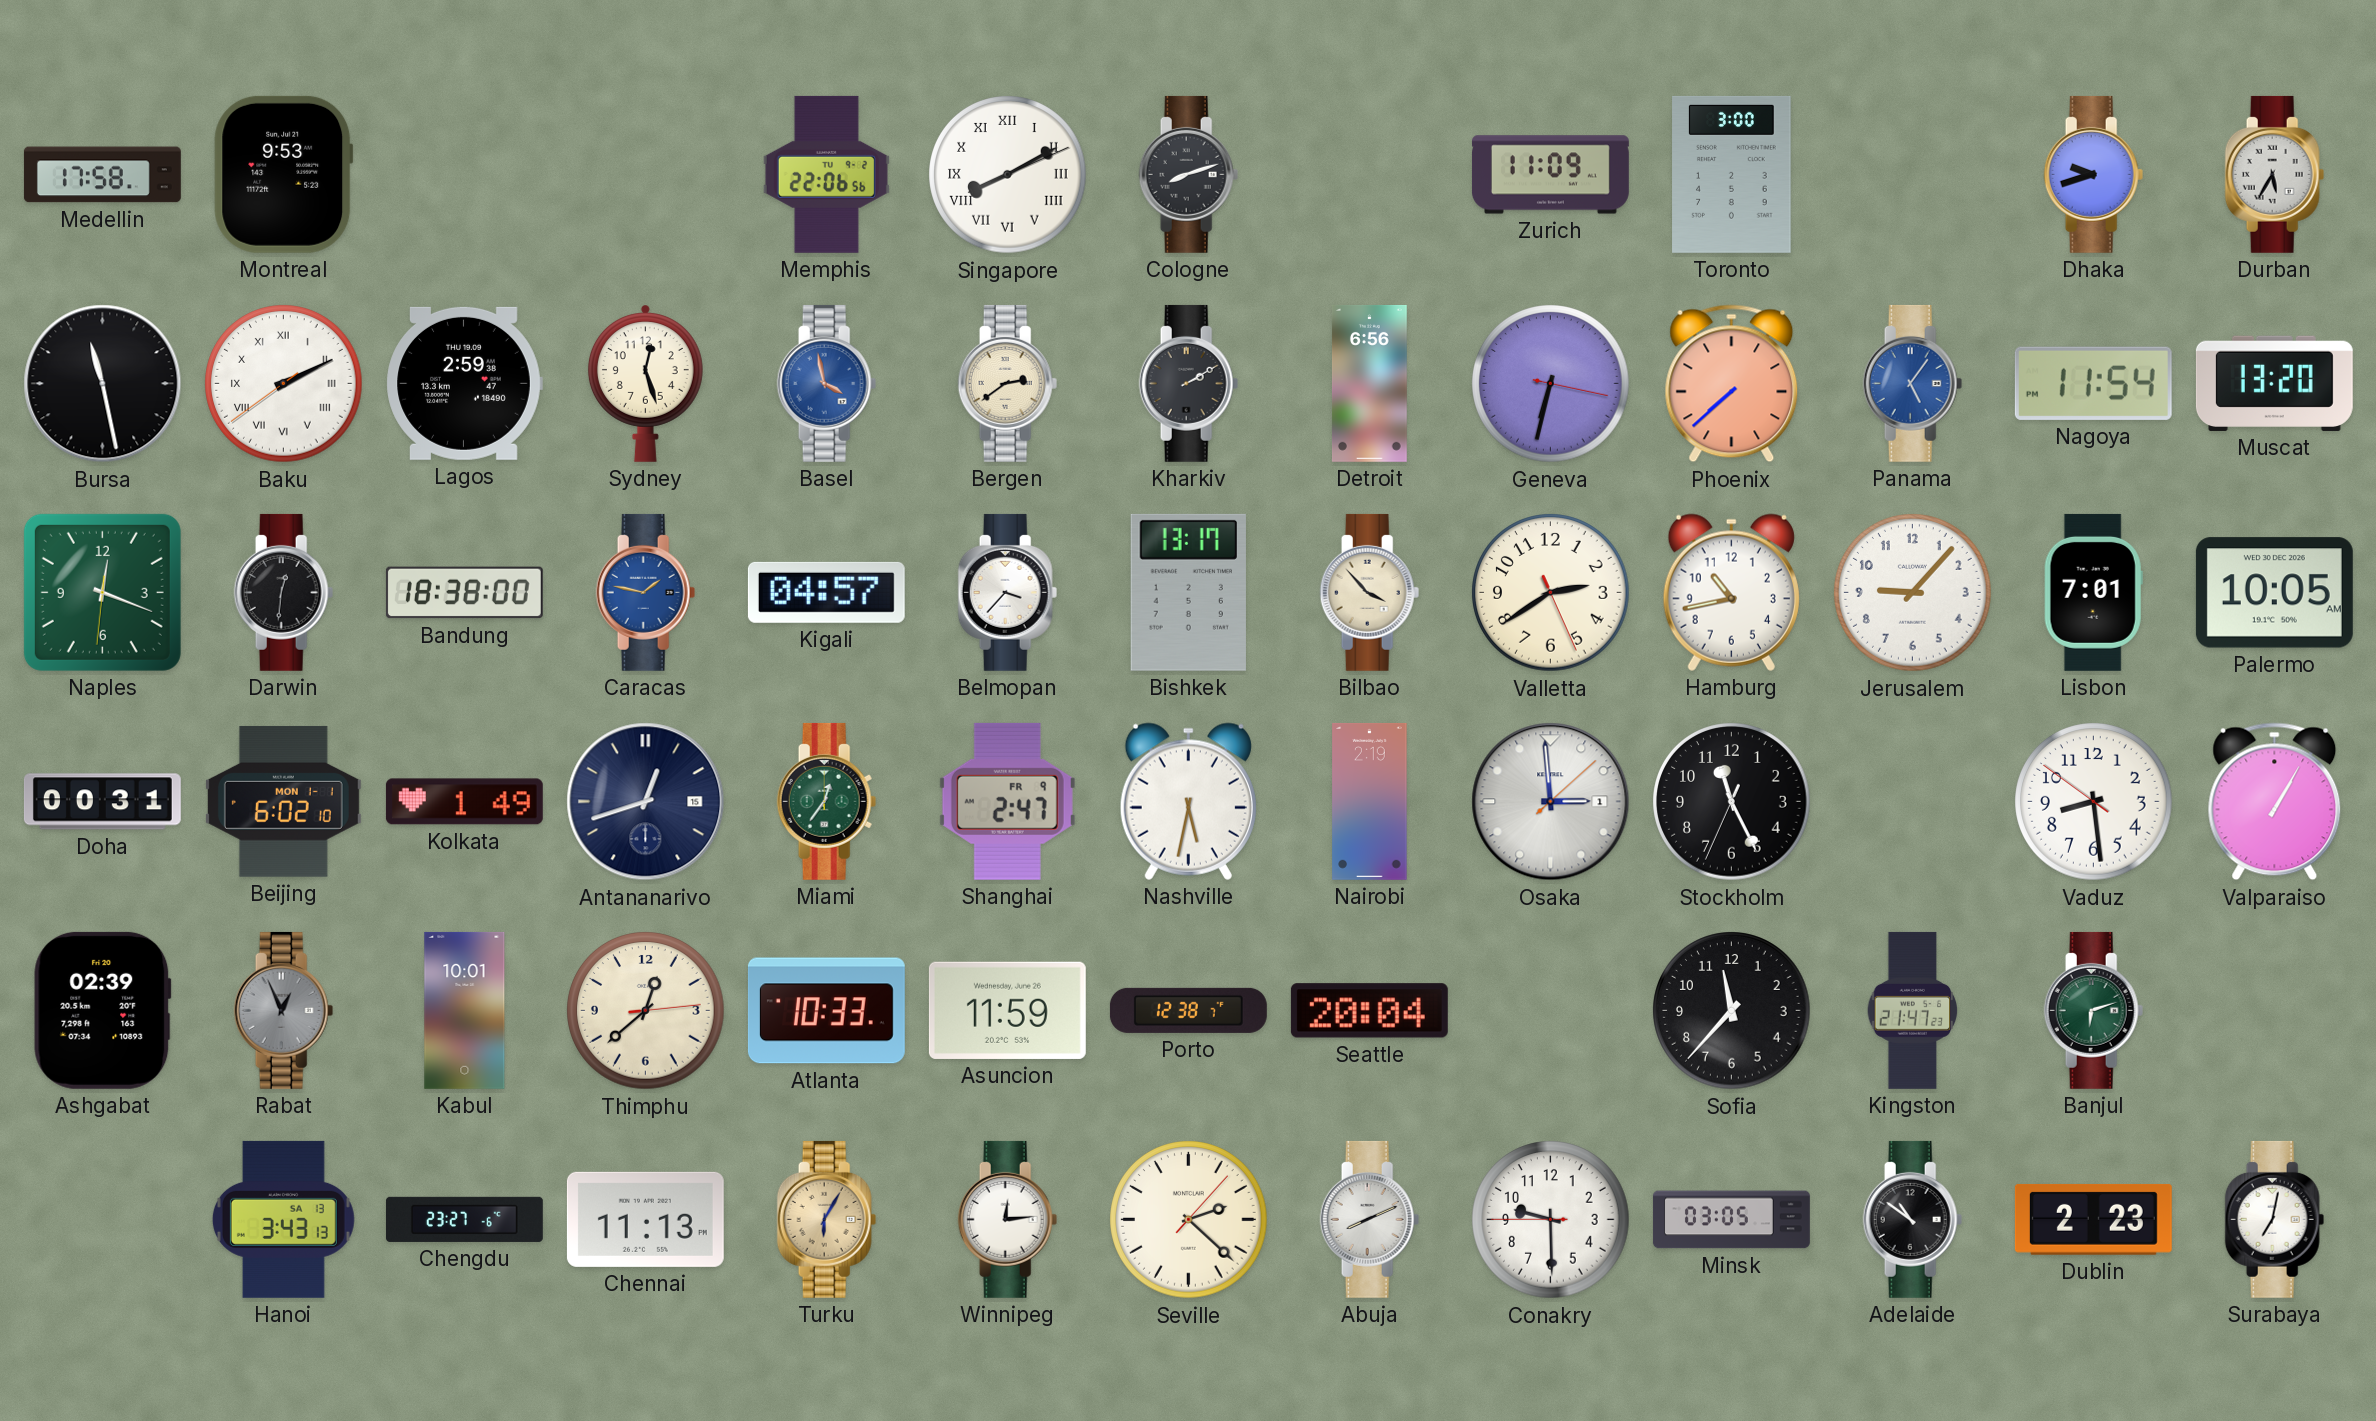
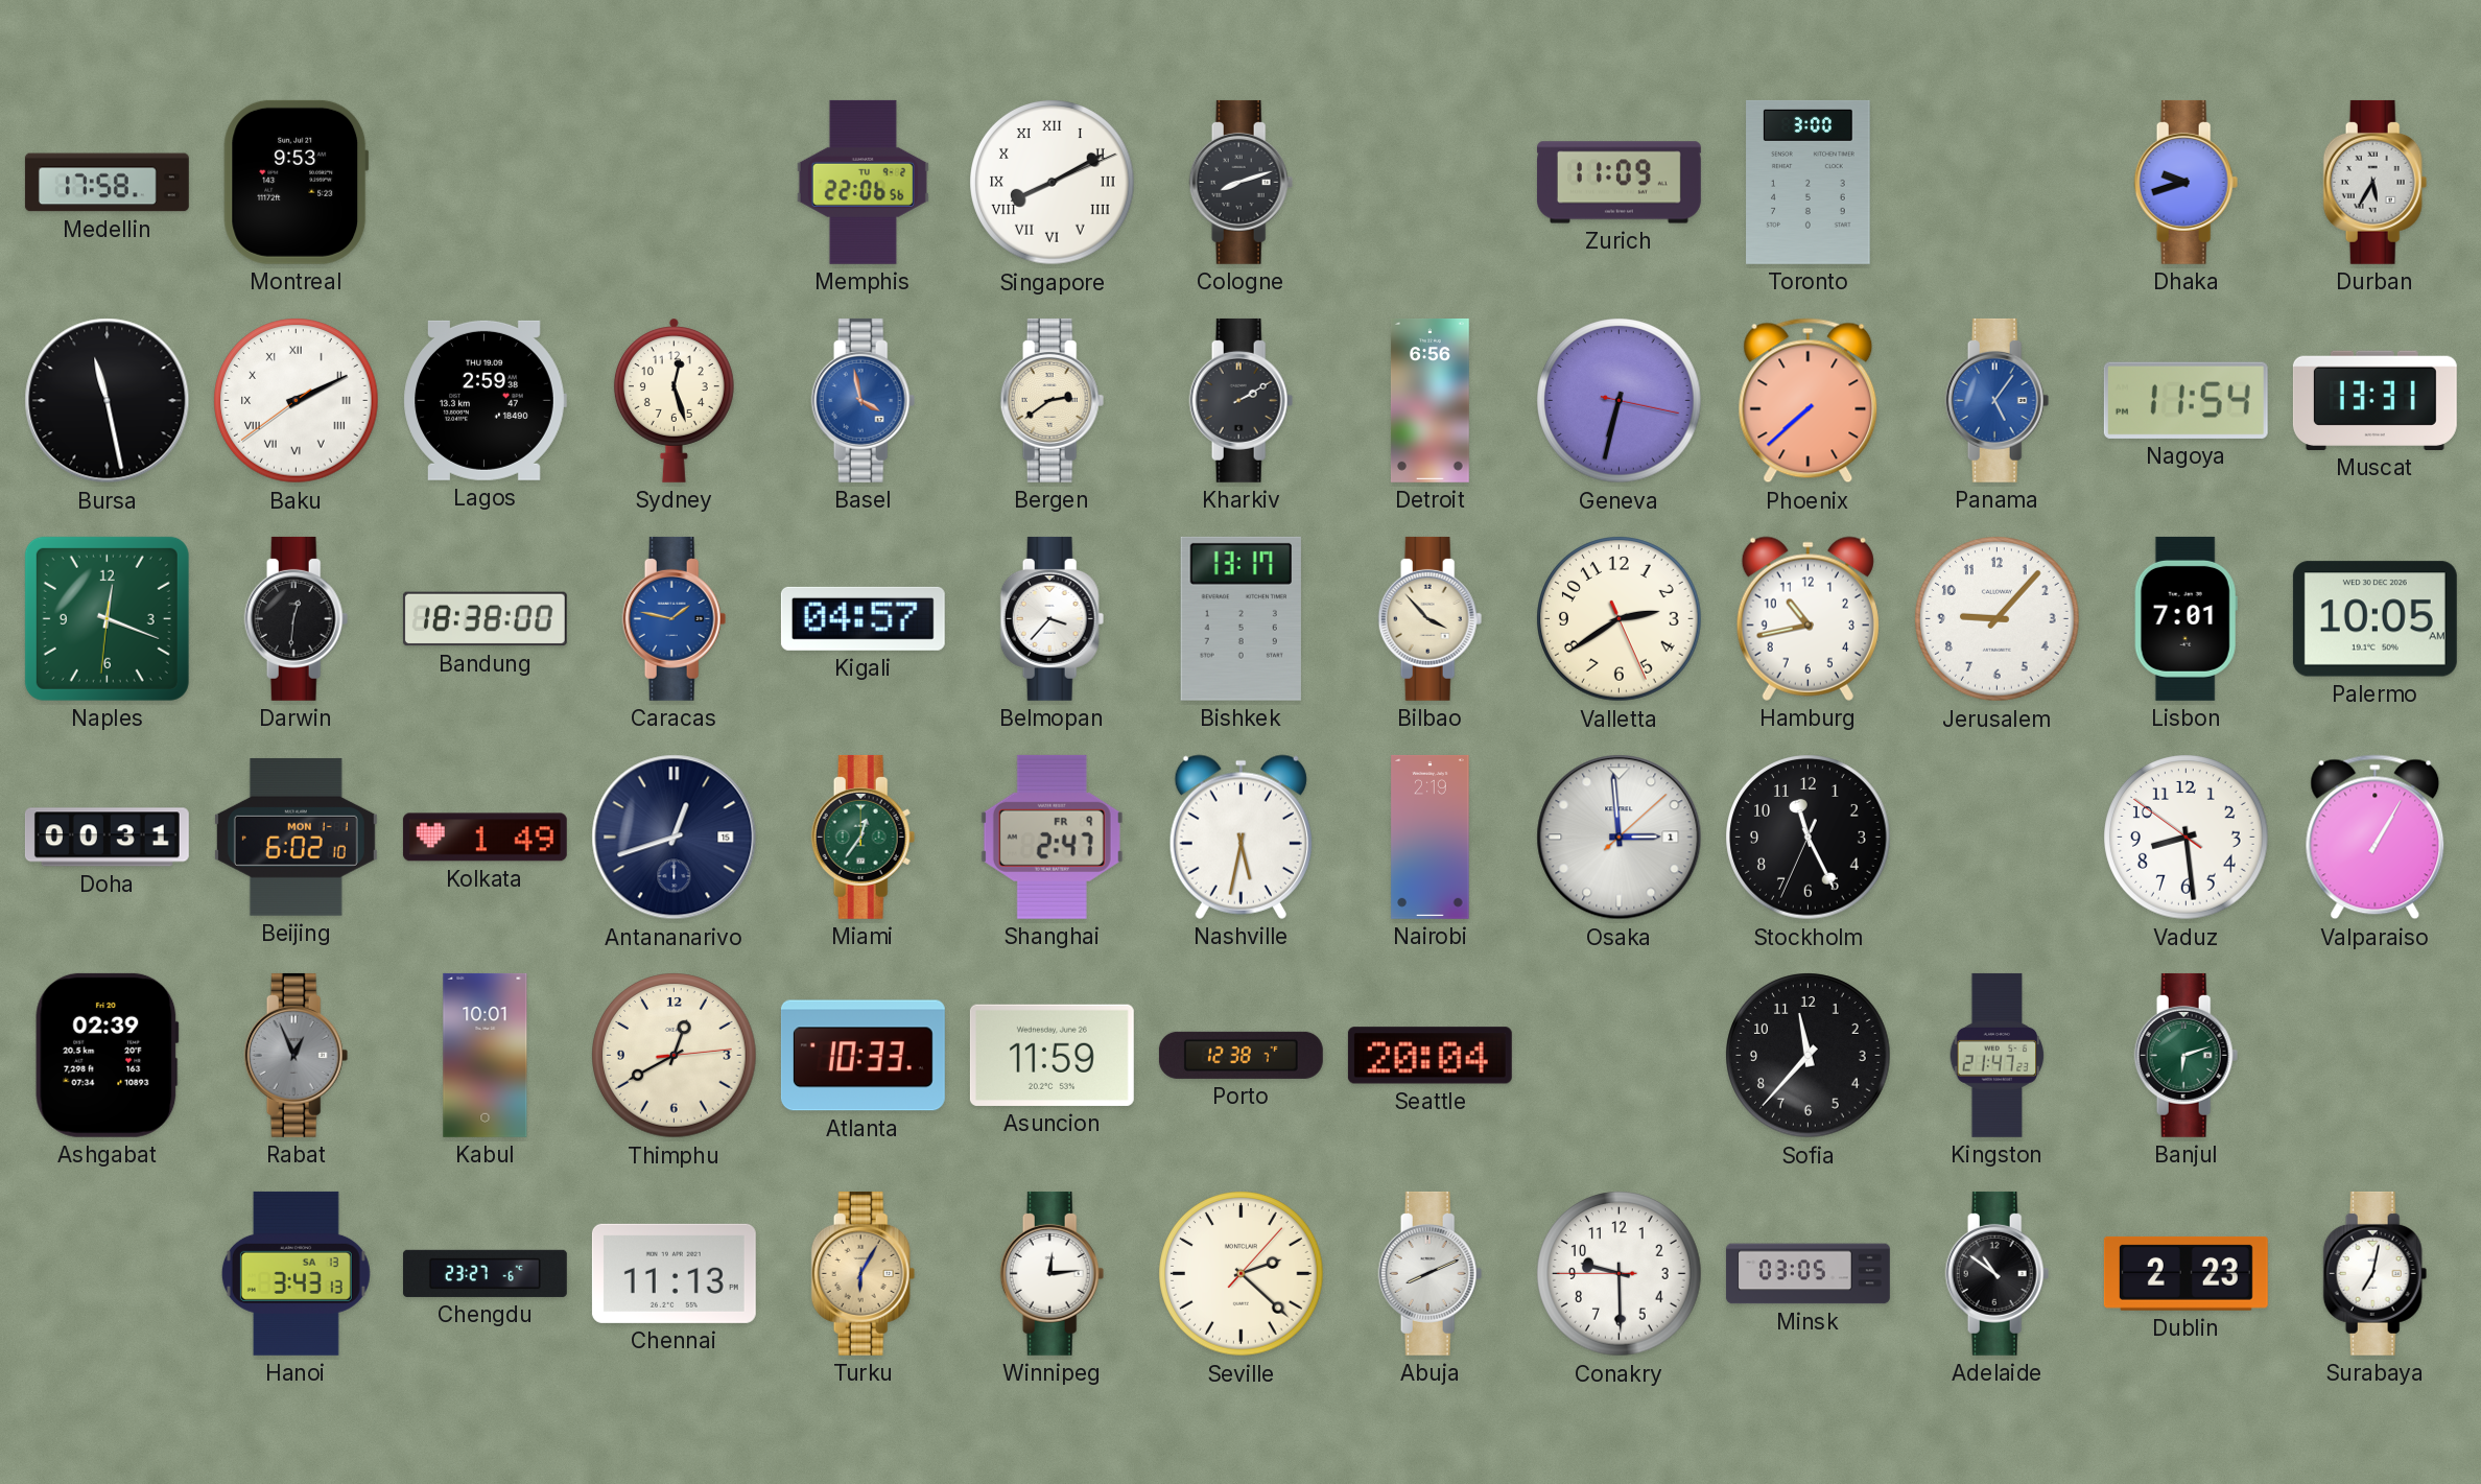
Muscat: 13:20 -> 13:31 (2374, 400)
Thimphu: 12:38 -> 12:40 (675, 1056)
